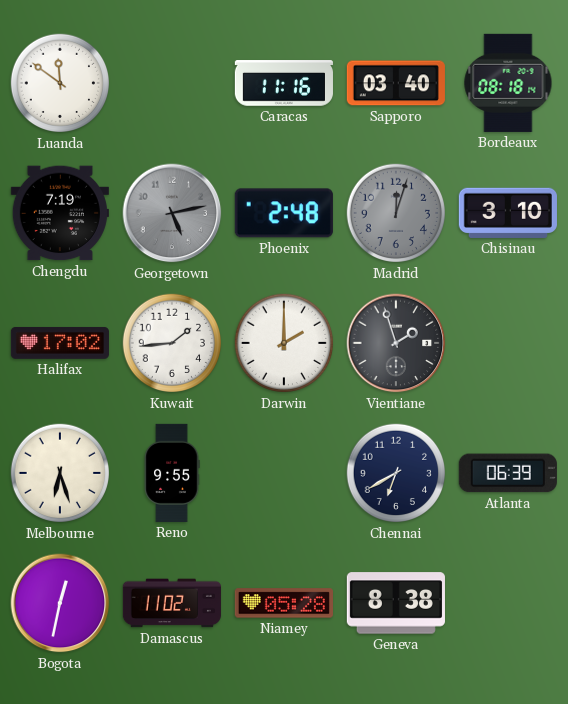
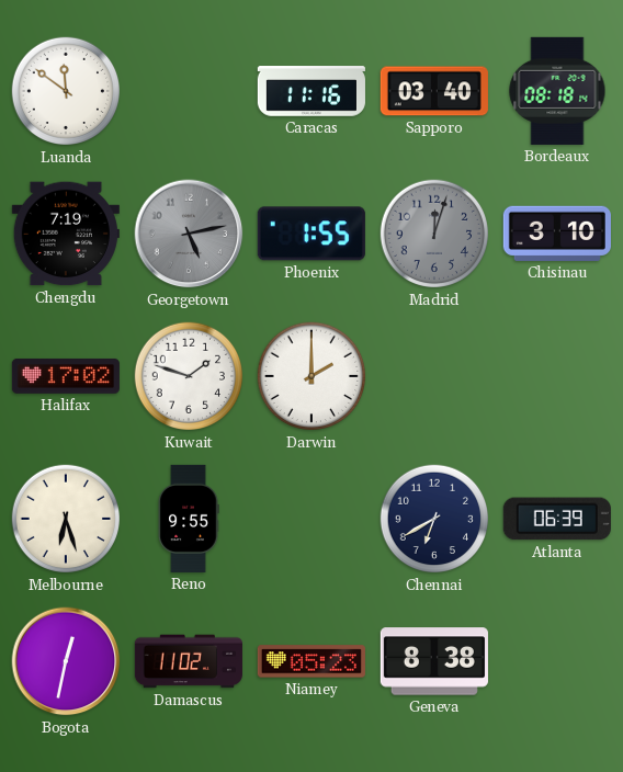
Phoenix: 2:48 -> 1:55 (311, 234)
Kuwait: 1:44 -> 1:48 (189, 376)
Vientiane: 1:57 -> none (396, 343)
Niamey: 05:28 -> 05:23 (311, 661)
